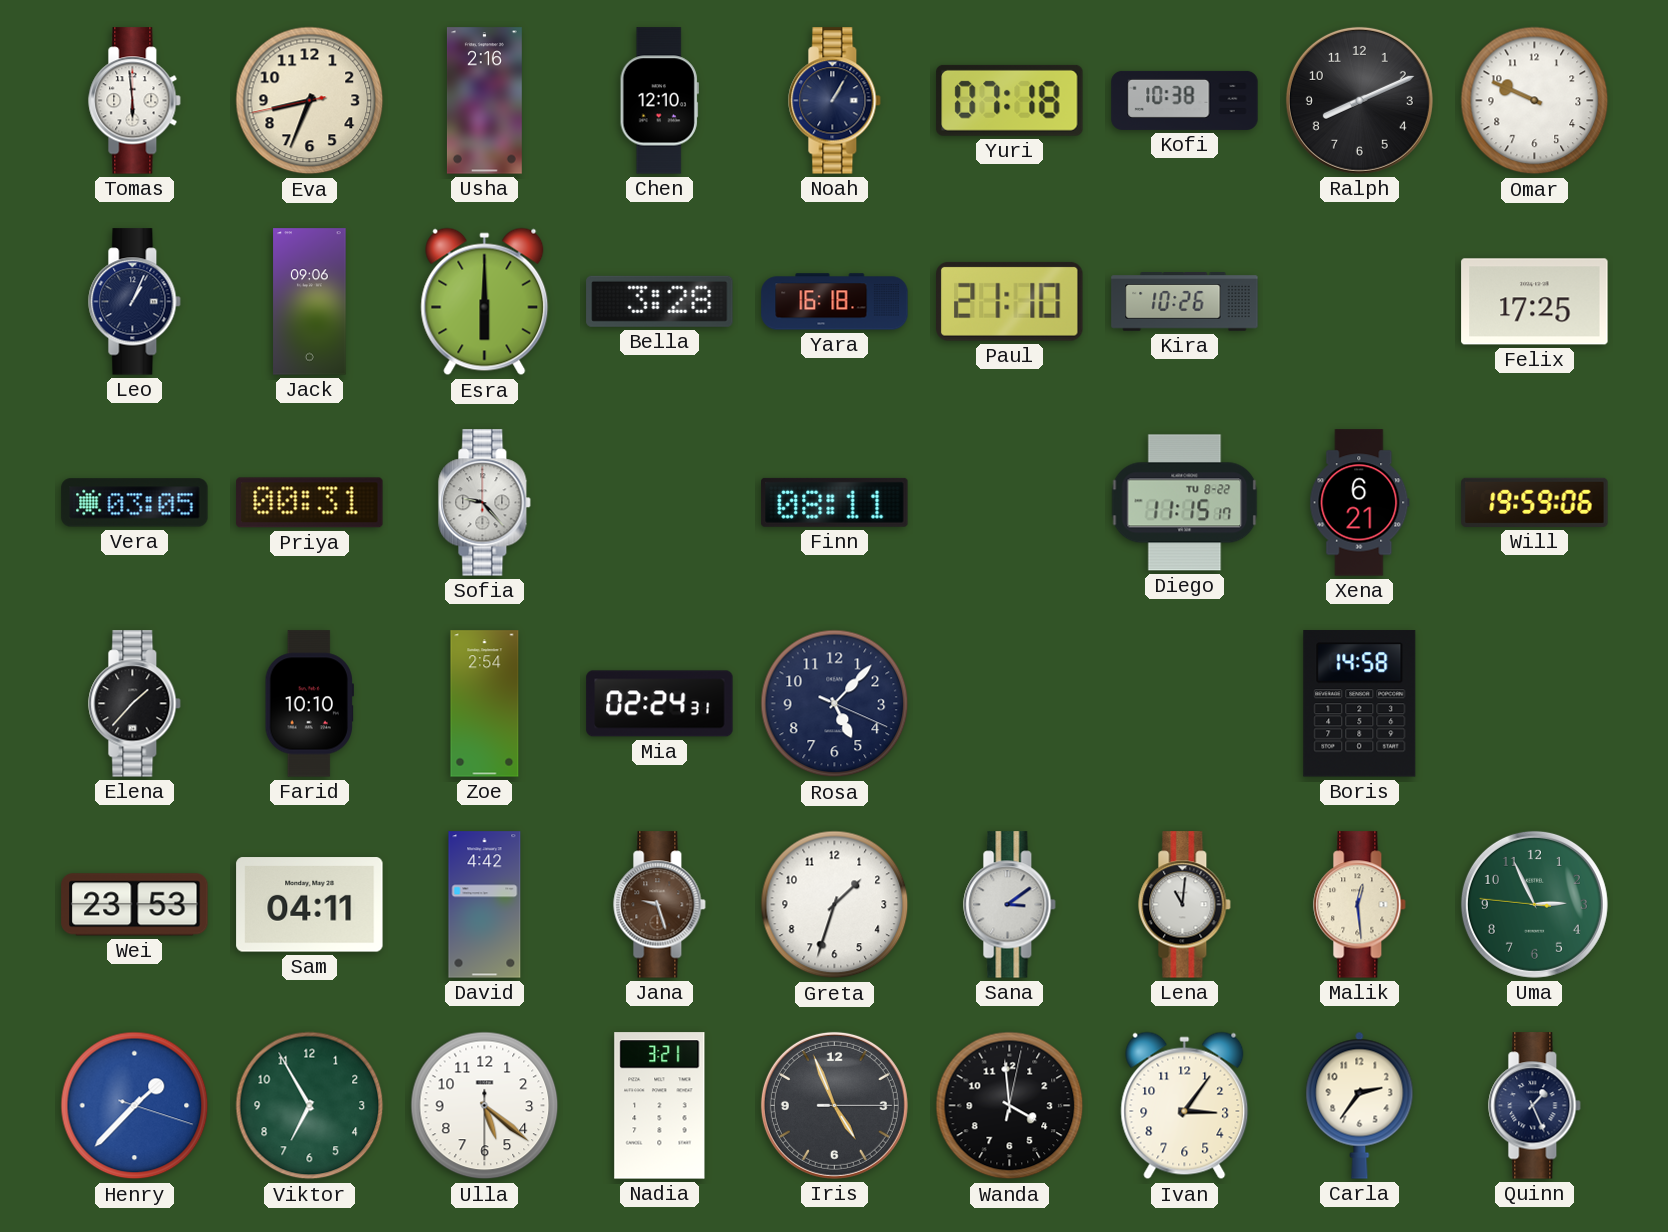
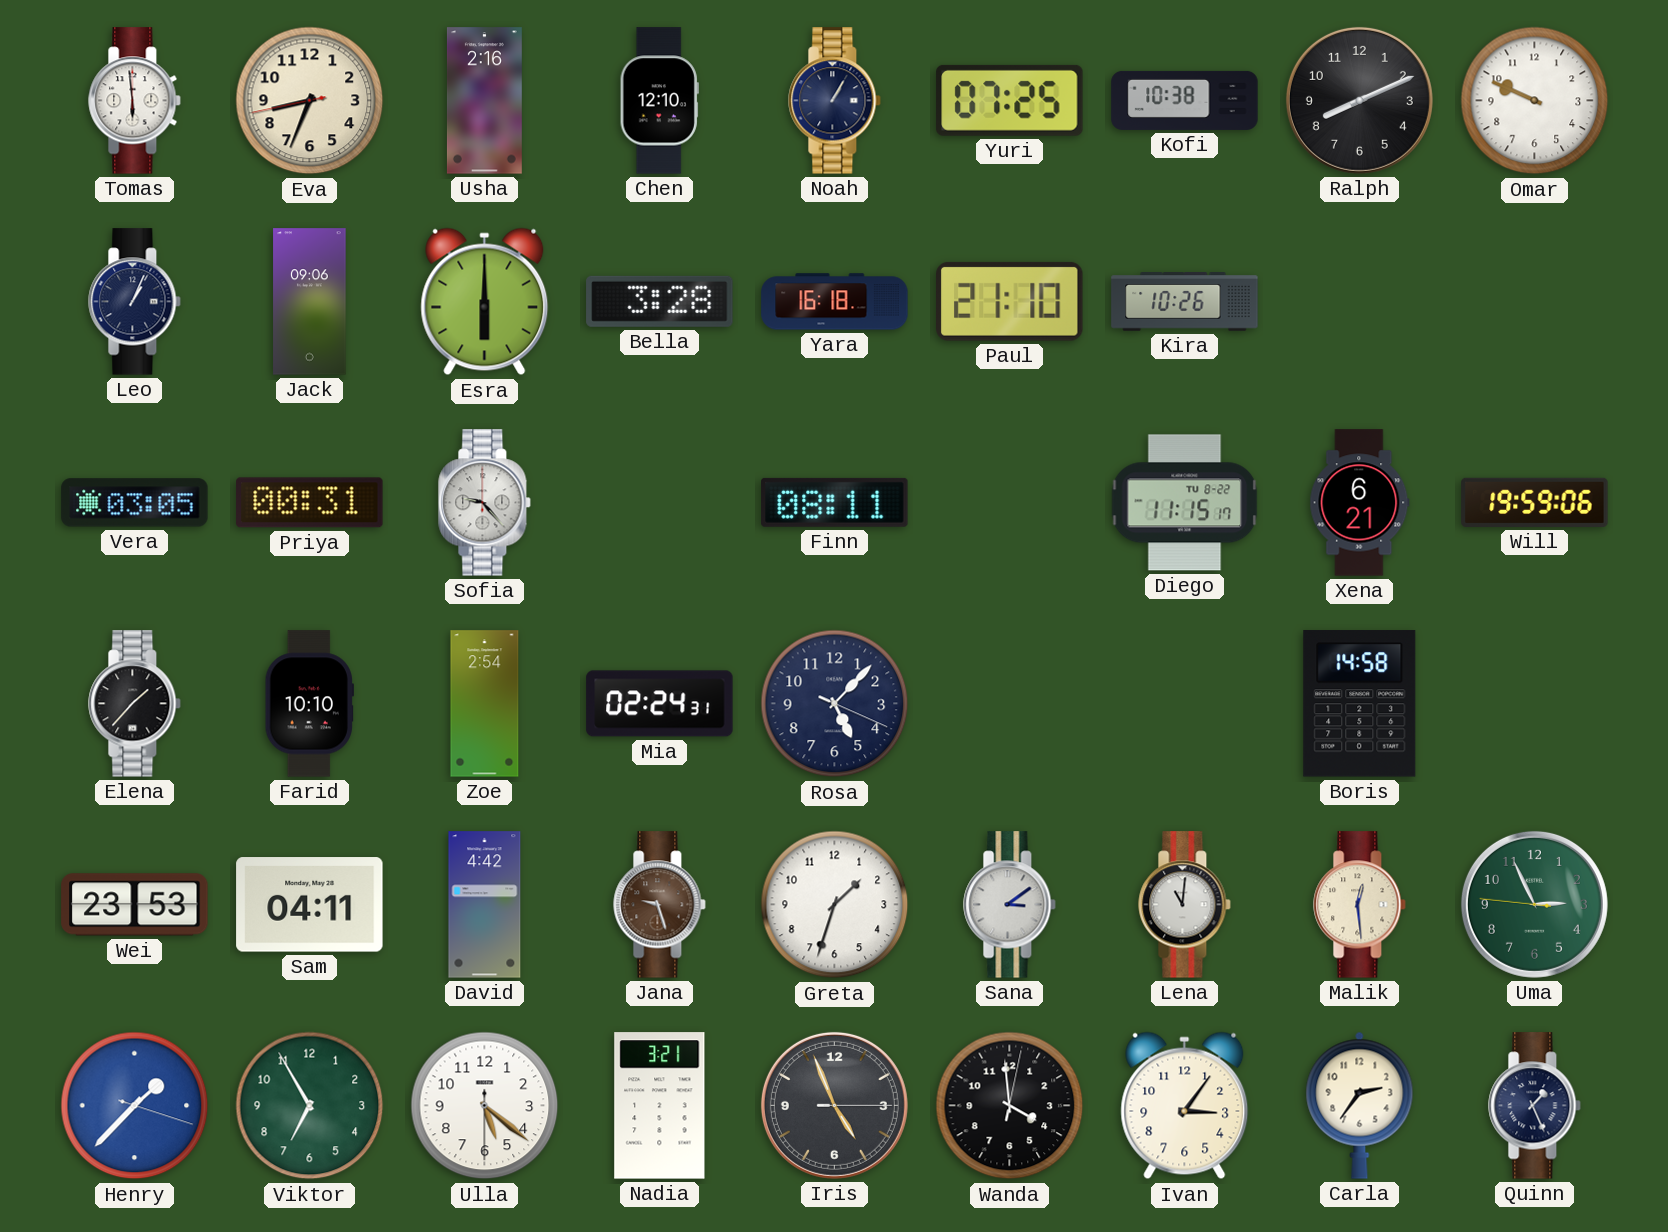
Yuri: 07:18 -> 07:25 (1010, 100)
Felix: 17:25 -> none (1535, 302)
